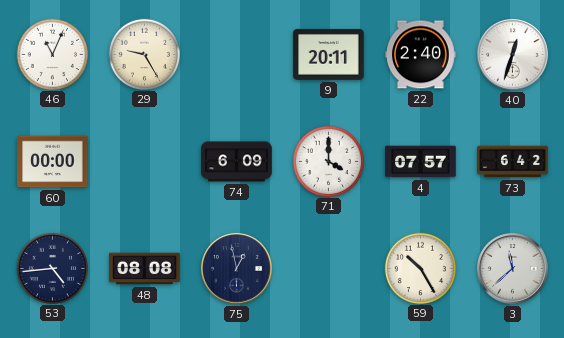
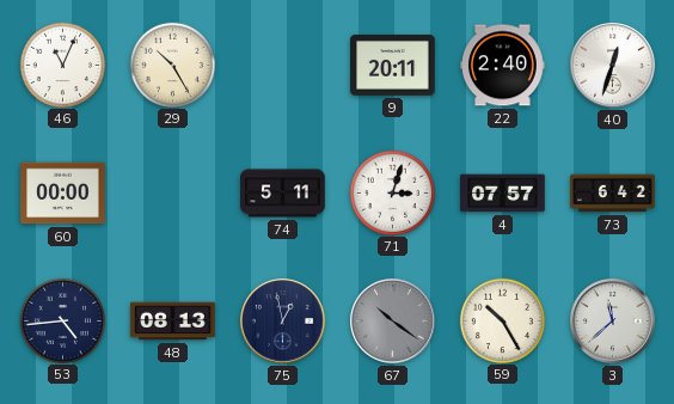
29: 9:25 -> 10:25 (172, 65)
74: 6:09 -> 5:11 (283, 194)
71: 4:00 -> 3:03 (392, 192)
48: 08:08 -> 08:13 (173, 322)
67: none -> 10:21 (393, 322)
